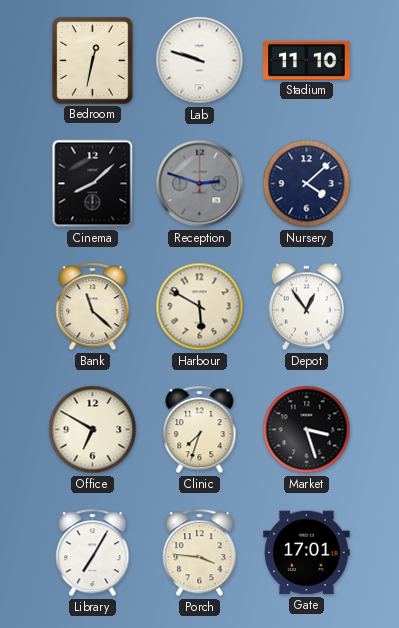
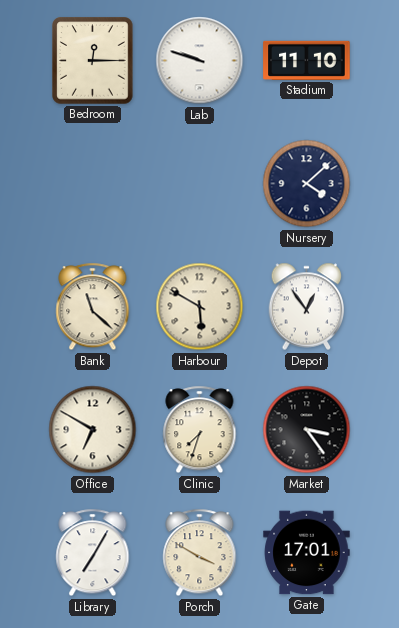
Bedroom: 12:32 -> 12:15 (93, 61)
Cinema: 8:08 -> none (93, 184)
Reception: 2:48 -> none (200, 184)
Market: 3:27 -> 3:24 (307, 430)
Porch: 3:46 -> 3:50 (200, 553)
